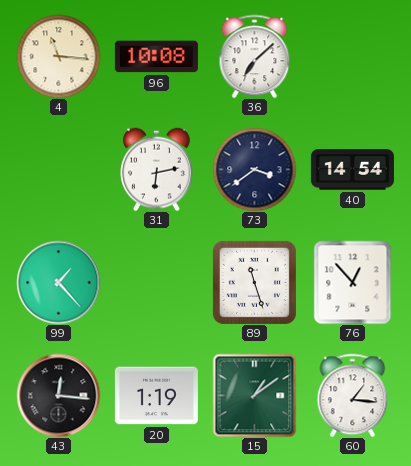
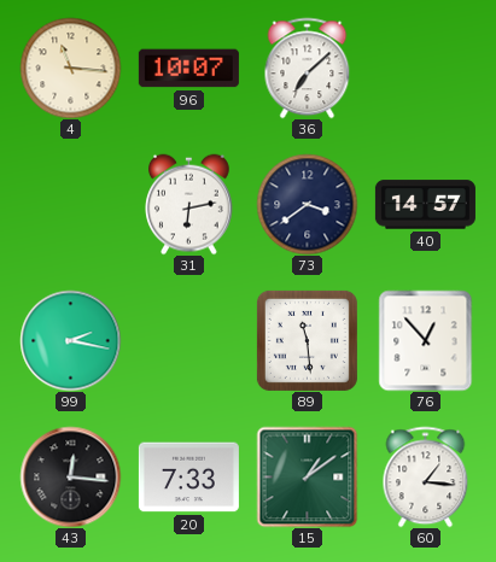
96: 10:08 -> 10:07 (188, 69)
40: 14:54 -> 14:57 (425, 205)
99: 1:23 -> 2:17 (70, 340)
89: 11:27 -> 11:29 (307, 340)
20: 1:19 -> 7:33 (188, 478)
